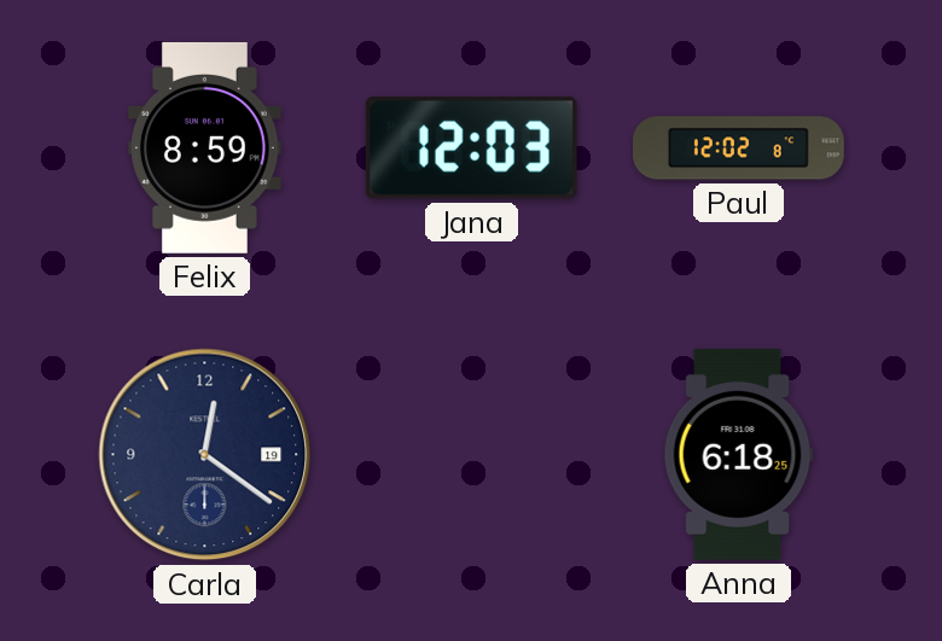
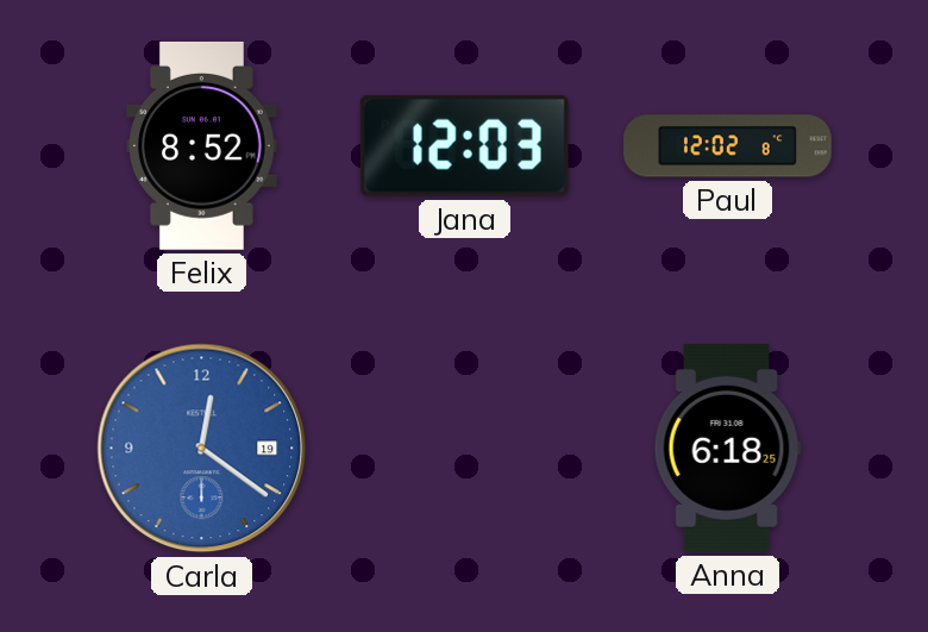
Felix: 8:59 -> 8:52 (202, 145)
Carla dial: navy -> blue (202, 449)
